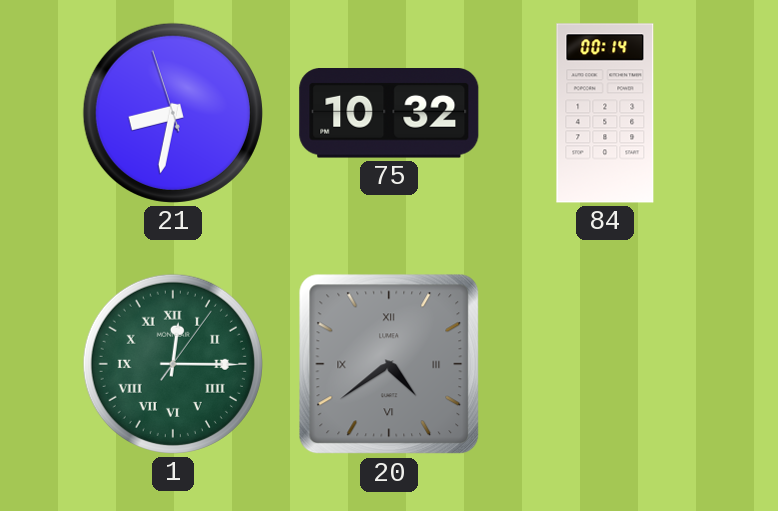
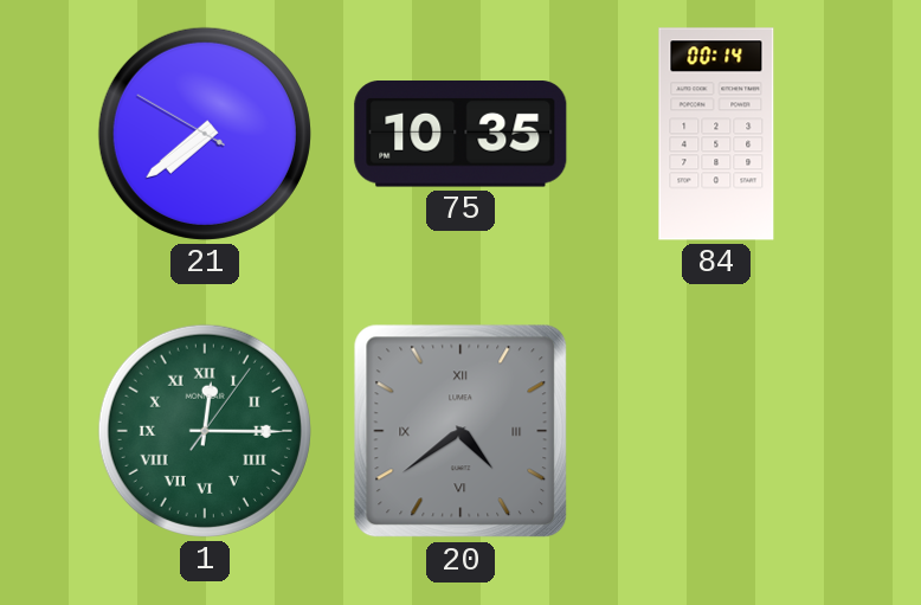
21: 8:31 -> 7:38 (205, 134)
75: 10:32 -> 10:35 (461, 135)
